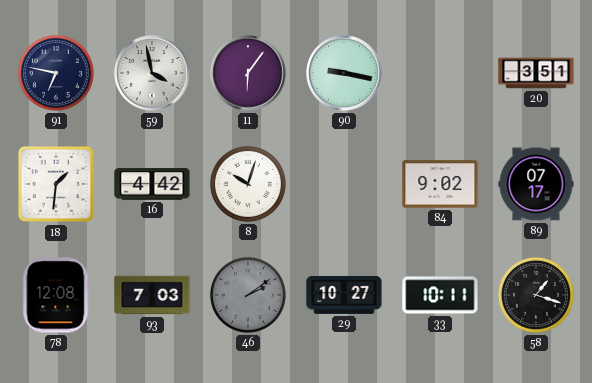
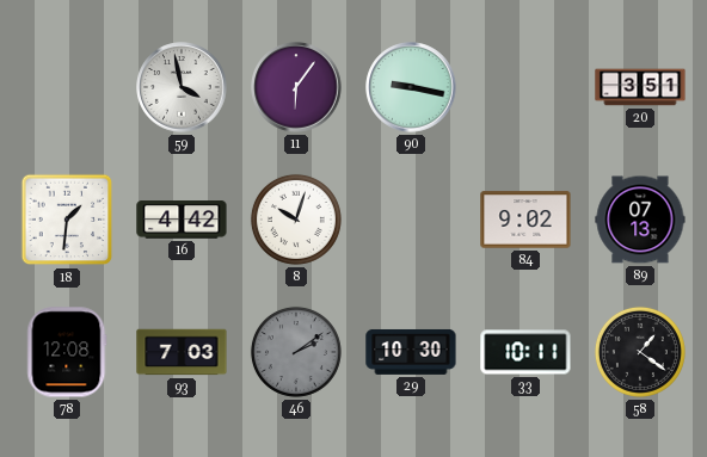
91: 6:47 -> none (56, 73)
89: 07:17 -> 07:13 (640, 220)
29: 10:27 -> 10:30 (411, 352)
58: 1:18 -> 1:21 (640, 352)
